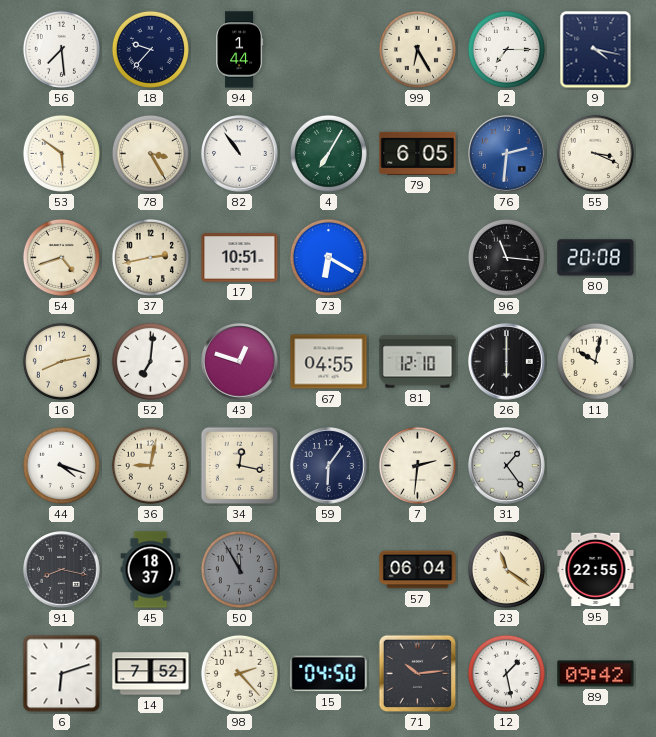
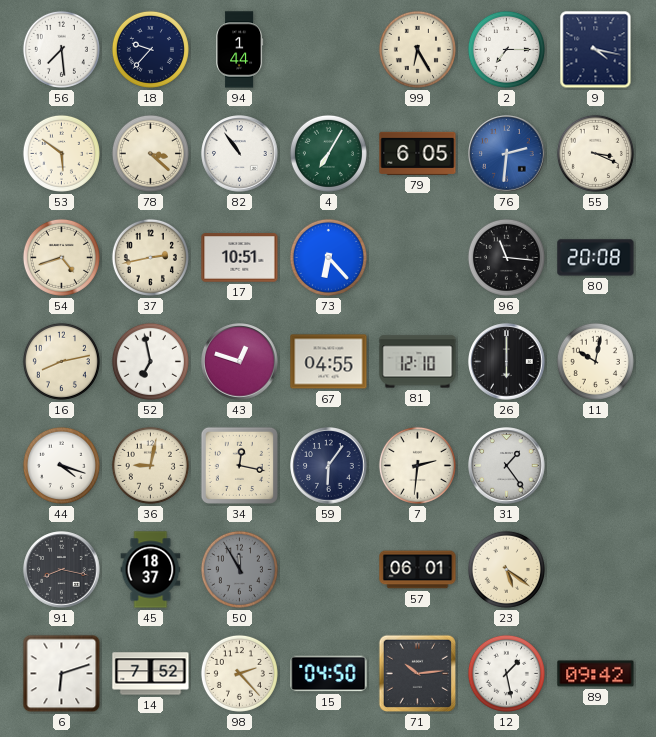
78: 3:25 -> 3:22 (150, 153)
73: 6:20 -> 6:23 (328, 257)
52: 7:01 -> 6:58 (150, 361)
57: 06:04 -> 06:01 (418, 570)
23: 11:21 -> 5:21 (506, 569)
95: 22:55 -> none (596, 570)
